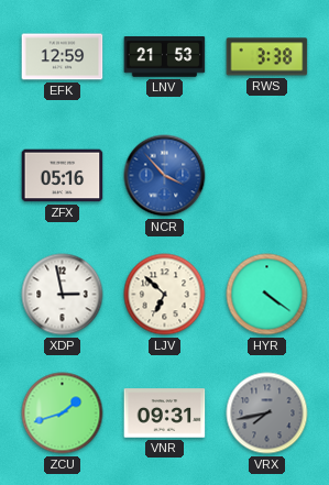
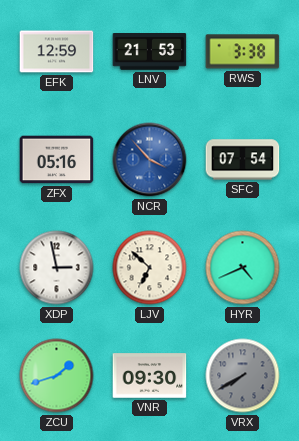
SFC: none -> 07:54 (243, 160)
HYR: 4:21 -> 4:41 (243, 268)
VNR: 09:31 -> 09:30 (150, 376)
VRX: 7:43 -> 7:40 (243, 376)
